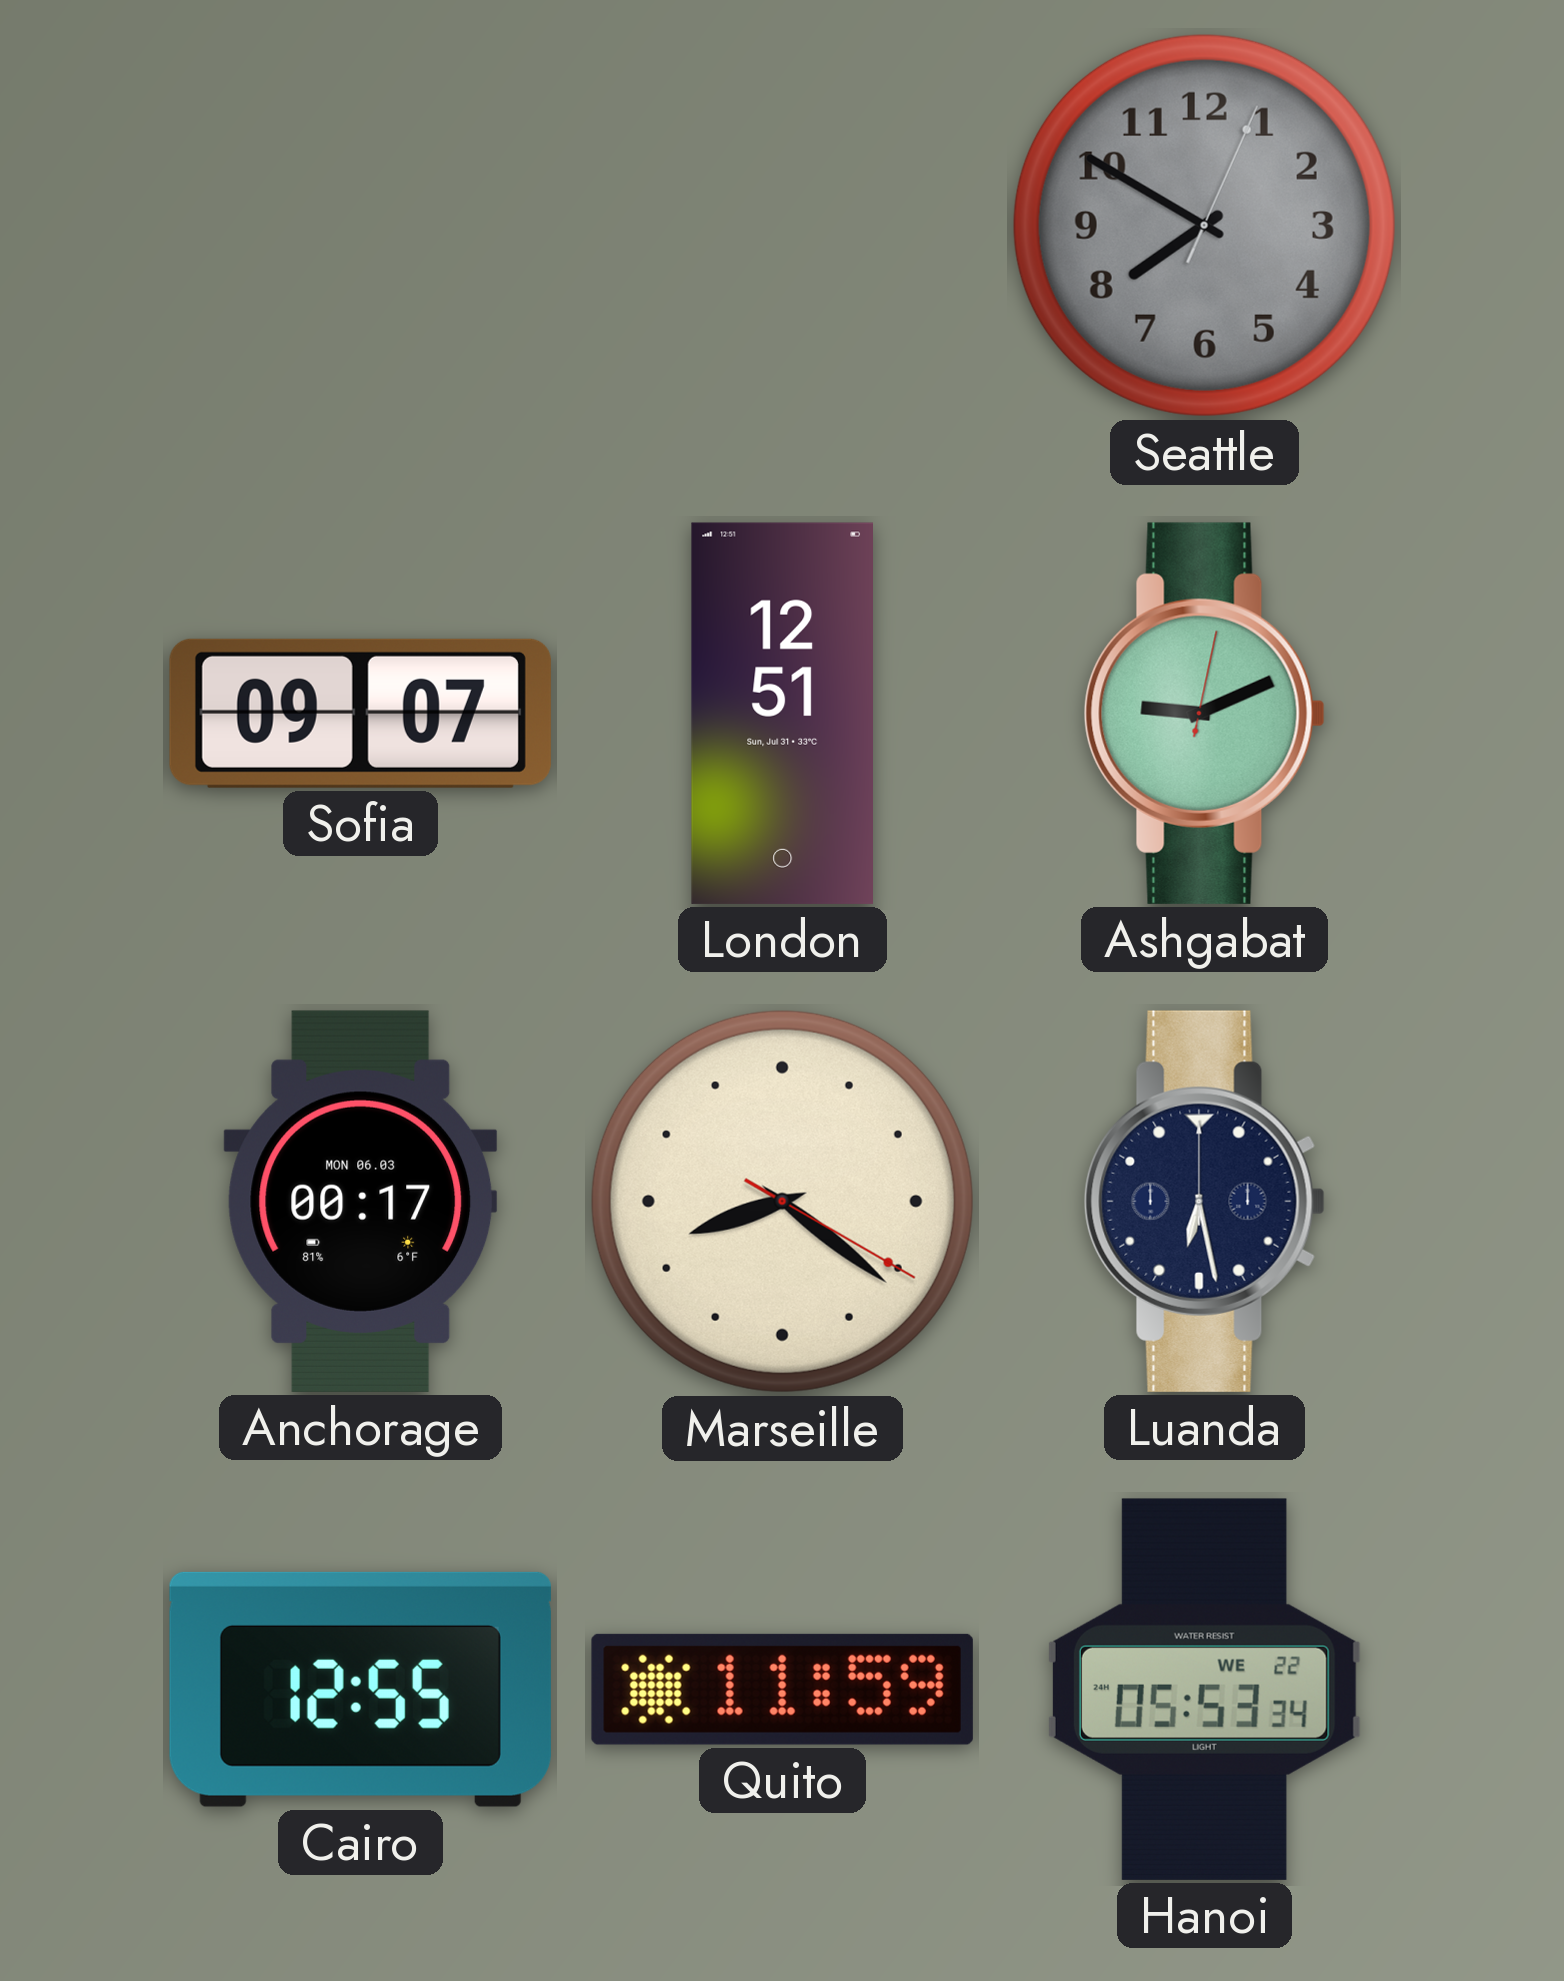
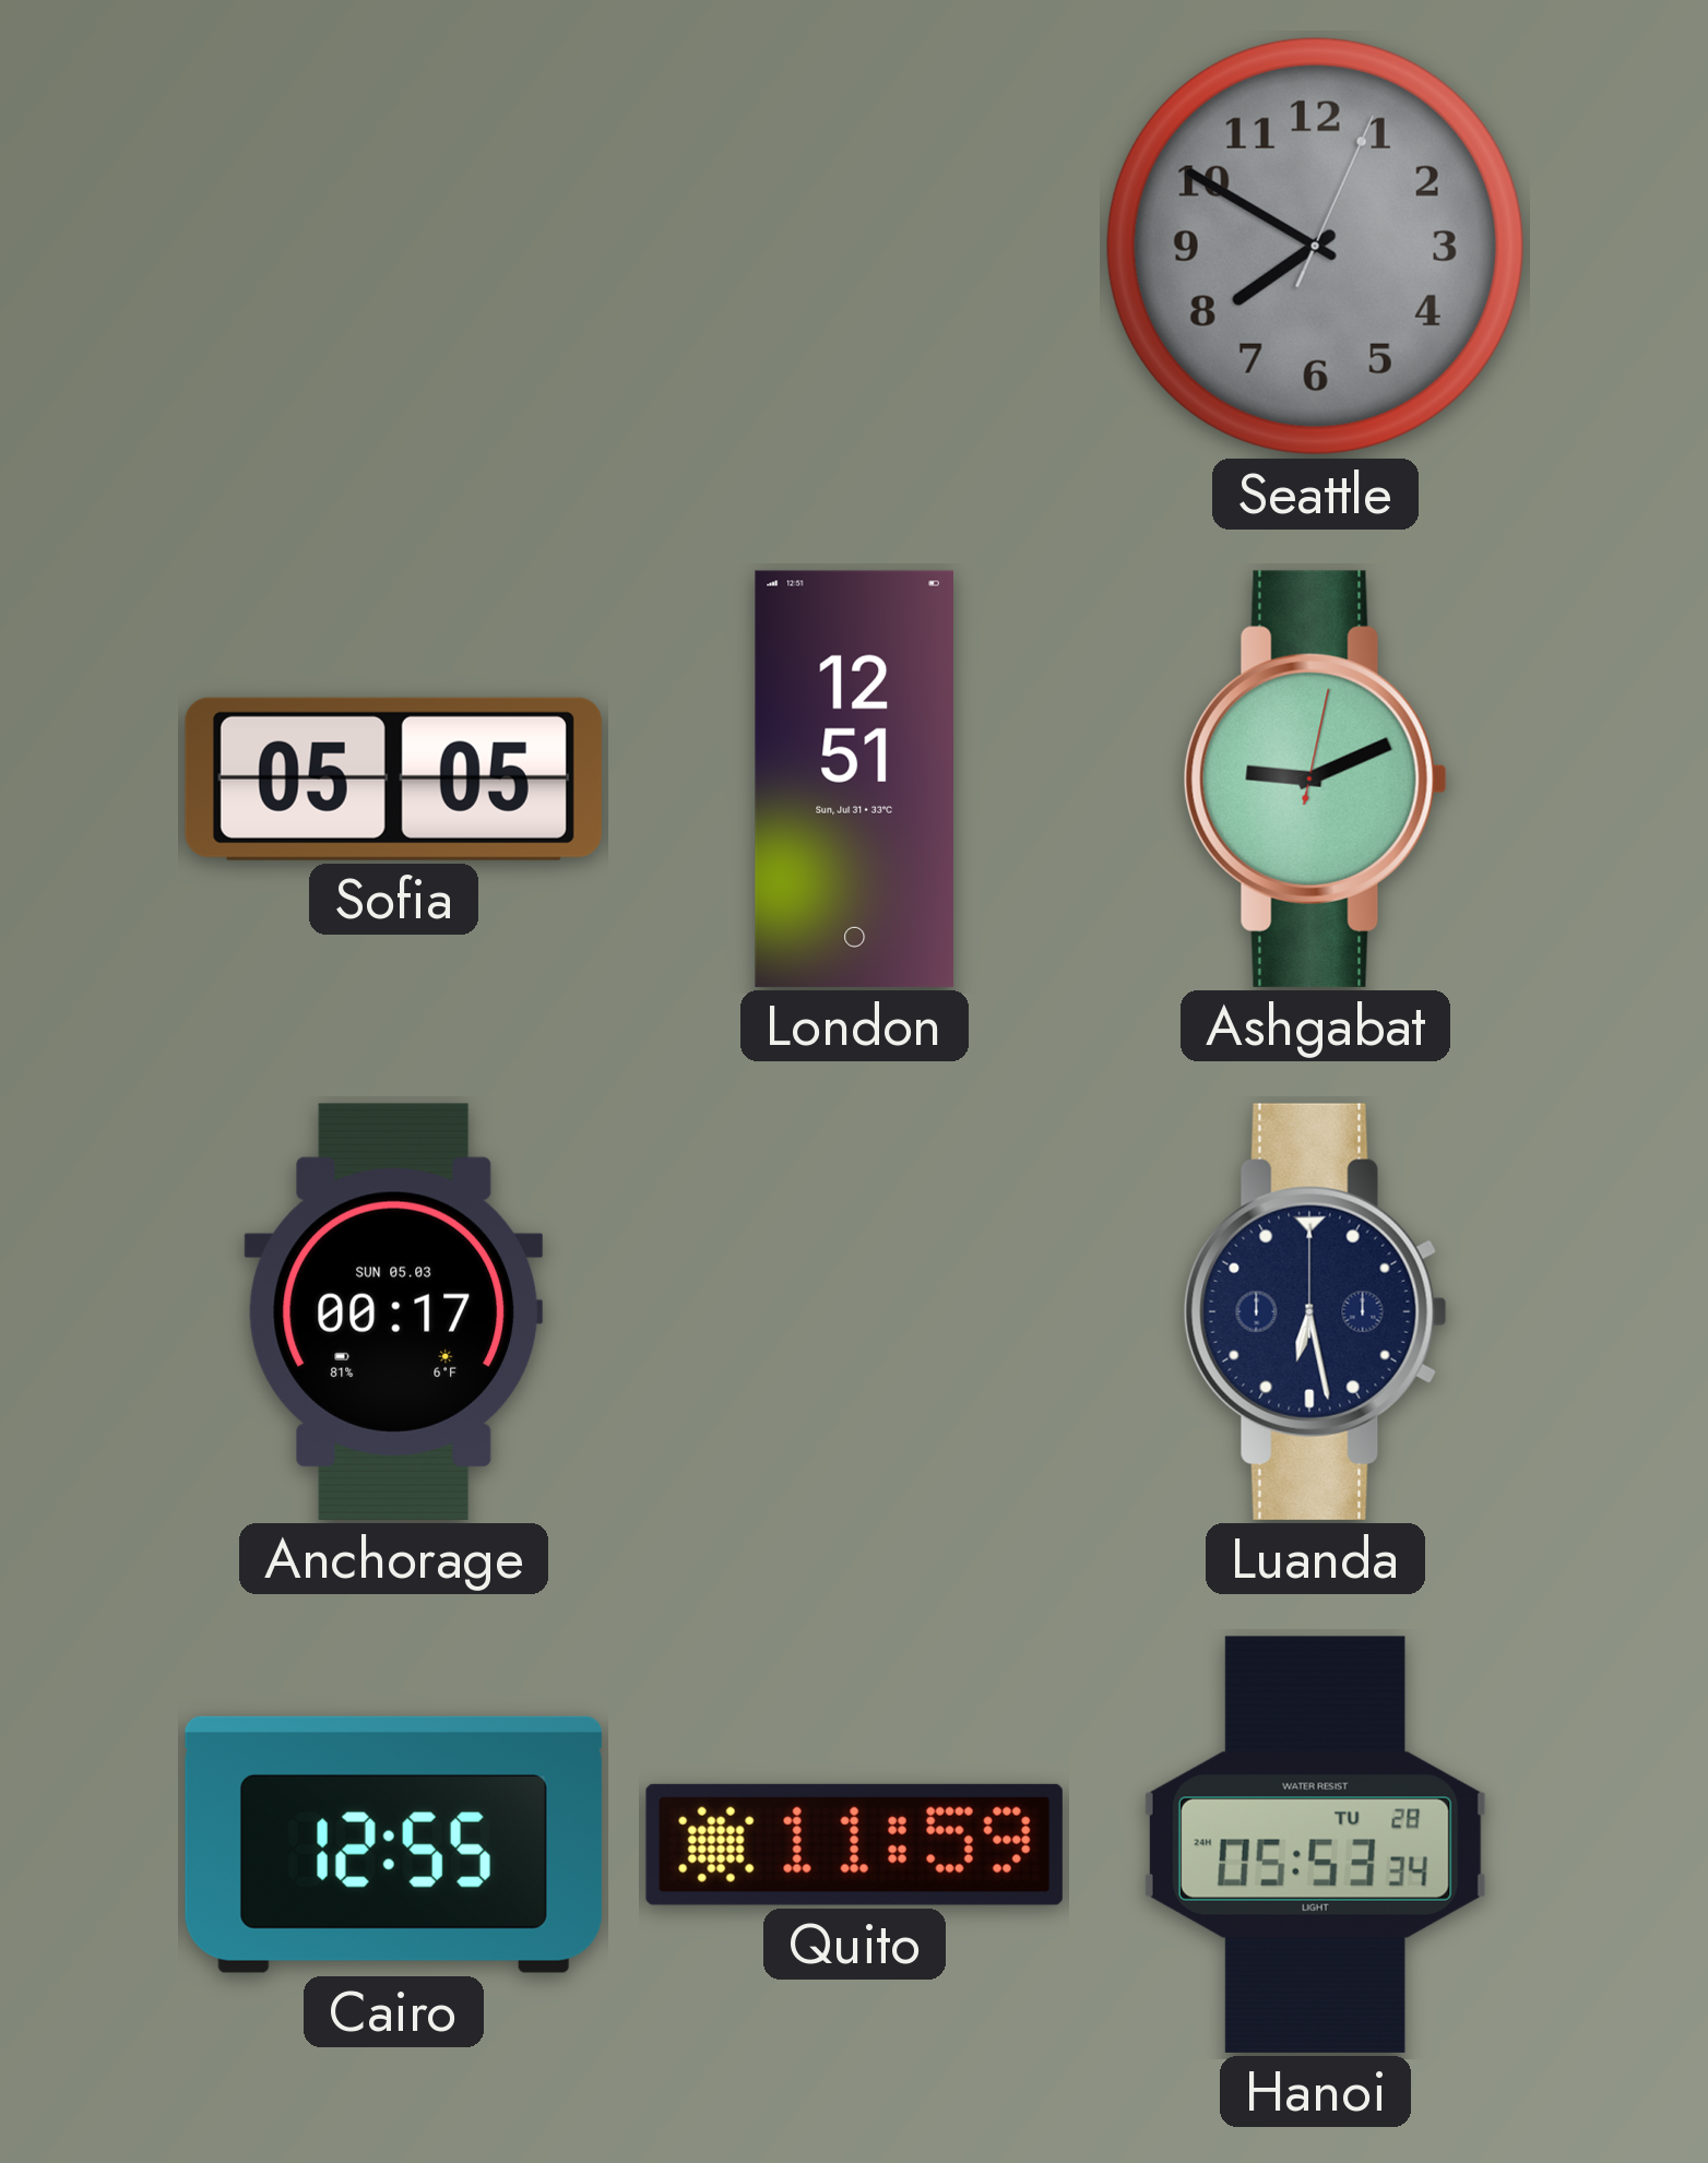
Sofia: 09:07 -> 05:05 (393, 779)
Anchorage date: MON 06.03 -> SUN 05.03 (394, 1311)
Marseille: 8:21 -> none (782, 1201)
Hanoi date: WE 22 -> TU 28 (1315, 1844)
